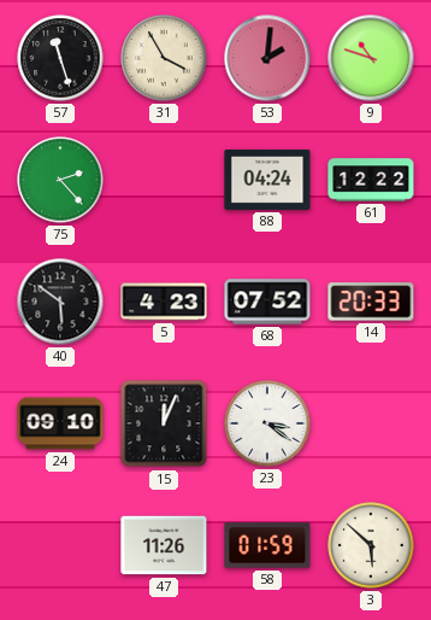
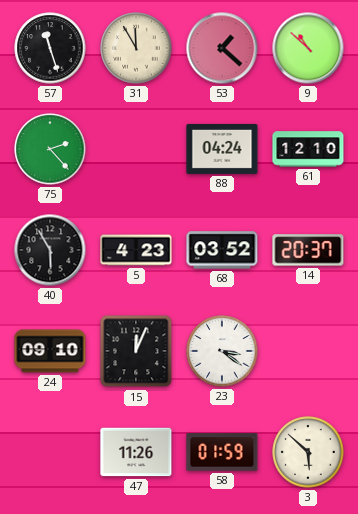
31: 3:55 -> 11:55 (136, 48)
53: 2:01 -> 1:22 (222, 48)
9: 10:48 -> 10:52 (308, 48)
61: 12:22 -> 12:10 (308, 149)
40: 5:51 -> 5:55 (50, 250)
68: 07:52 -> 03:52 (222, 250)
14: 20:33 -> 20:37 (308, 250)
